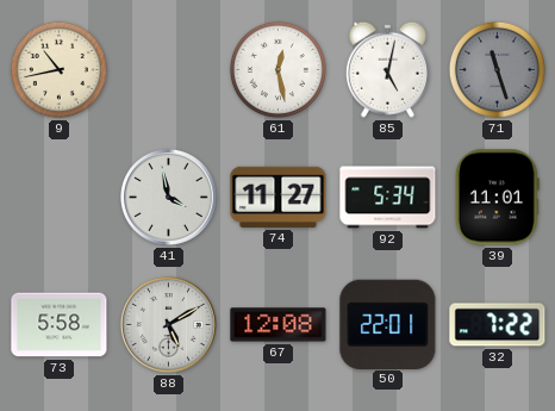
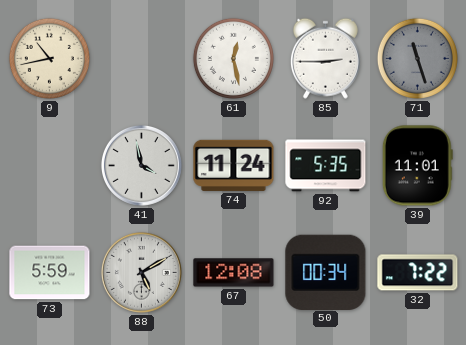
85: 5:02 -> 2:45 (325, 58)
74: 11:27 -> 11:24 (234, 165)
92: 5:34 -> 5:35 (326, 166)
73: 5:58 -> 5:59 (50, 273)
50: 22:01 -> 00:34 (326, 272)
